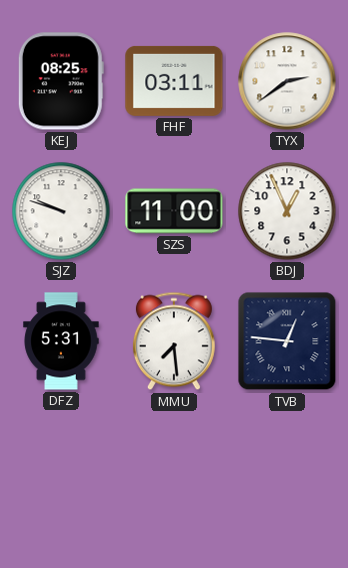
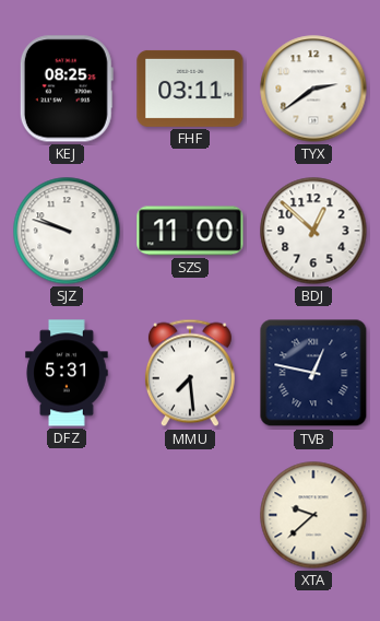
BDJ: 12:56 -> 12:52 (313, 231)
TVB: 12:46 -> 12:47 (313, 373)
XTA: none -> 9:38 (313, 515)
